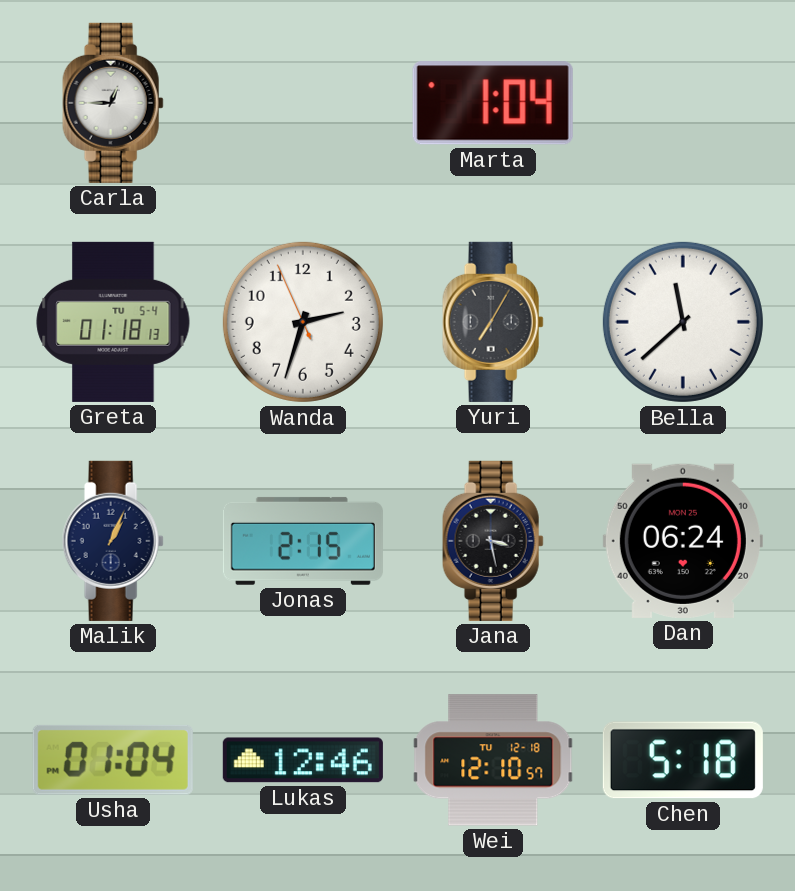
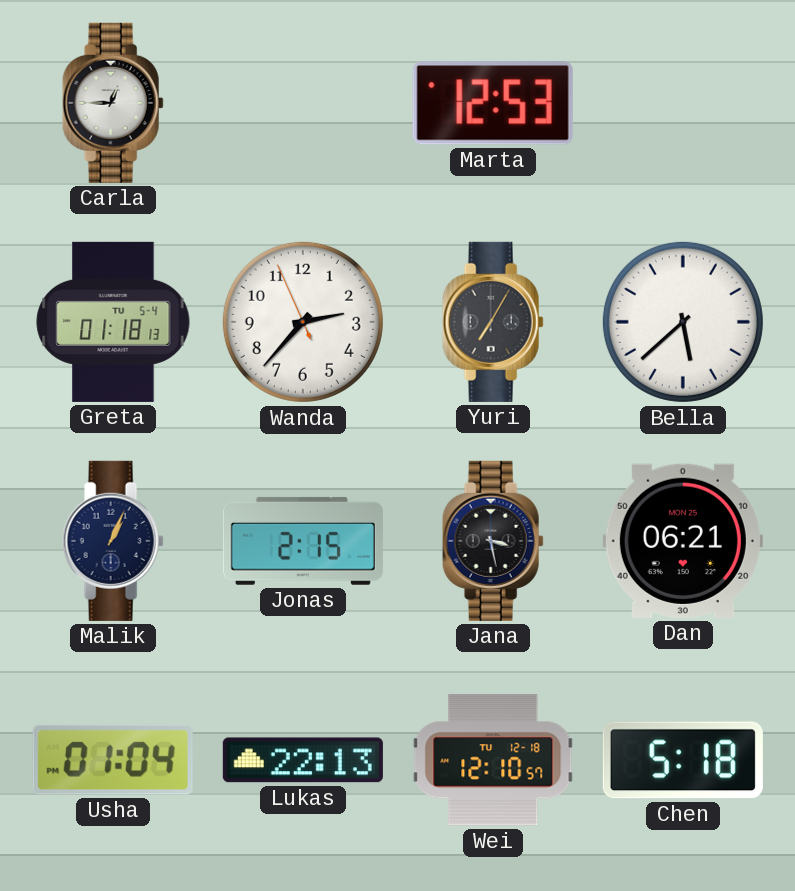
Marta: 1:04 -> 12:53 (493, 103)
Wanda: 2:32 -> 2:36 (303, 322)
Bella: 11:38 -> 5:38 (683, 322)
Dan: 06:24 -> 06:21 (683, 541)
Lukas: 12:46 -> 22:13 (303, 760)
